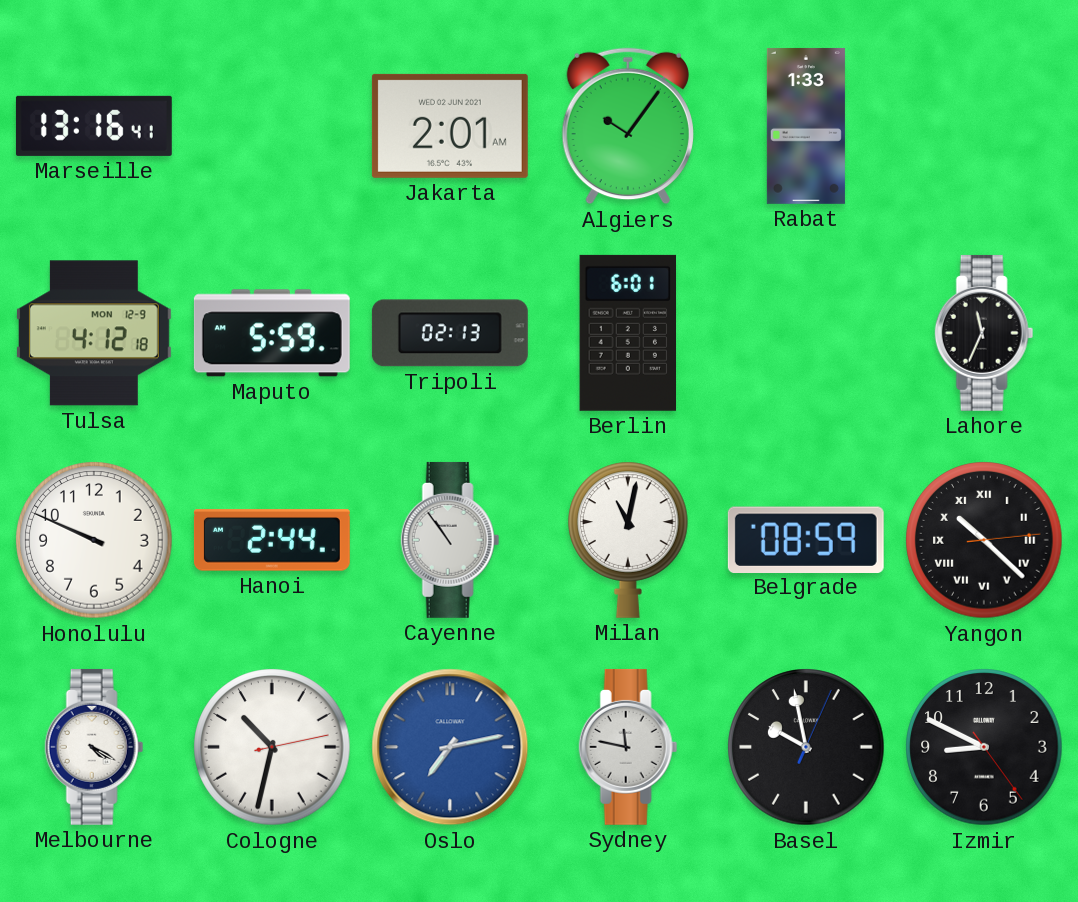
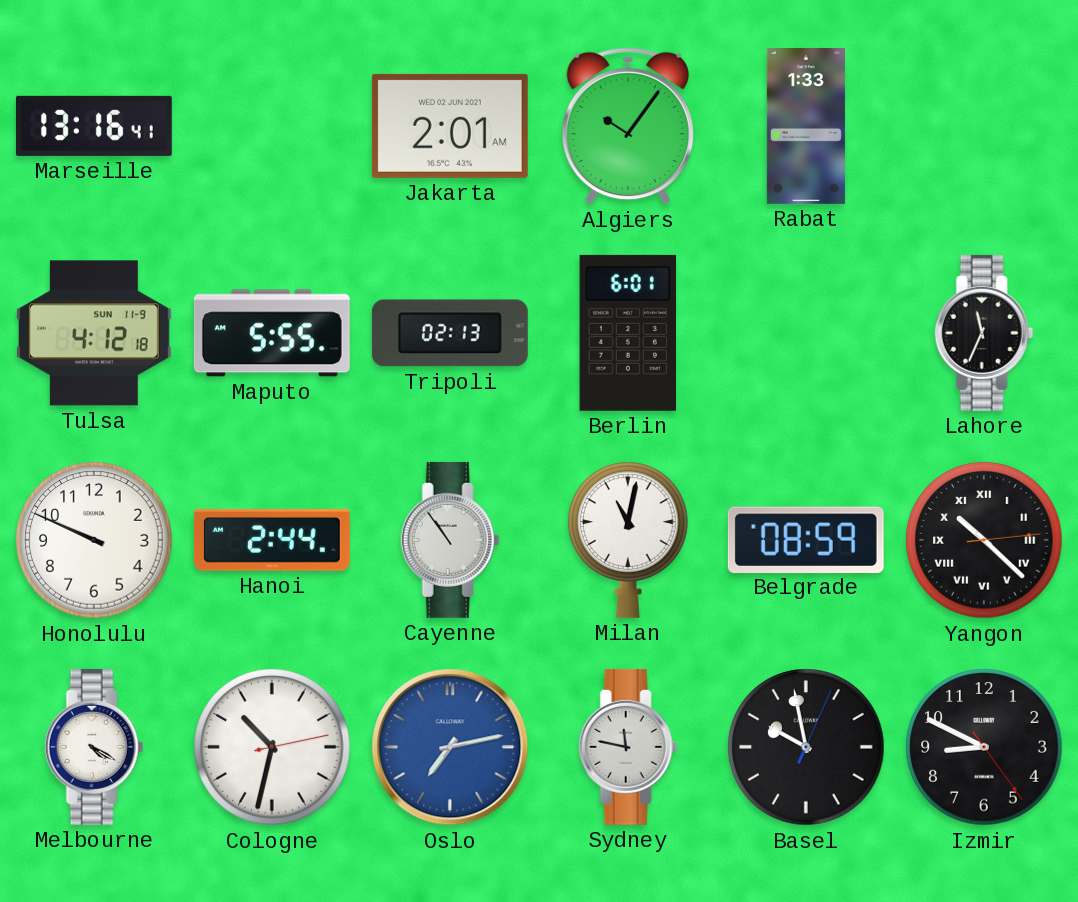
Tulsa date: MON 12-9 -> SUN 11-9 (94, 333)
Maputo: 5:59 -> 5:55 (272, 333)
